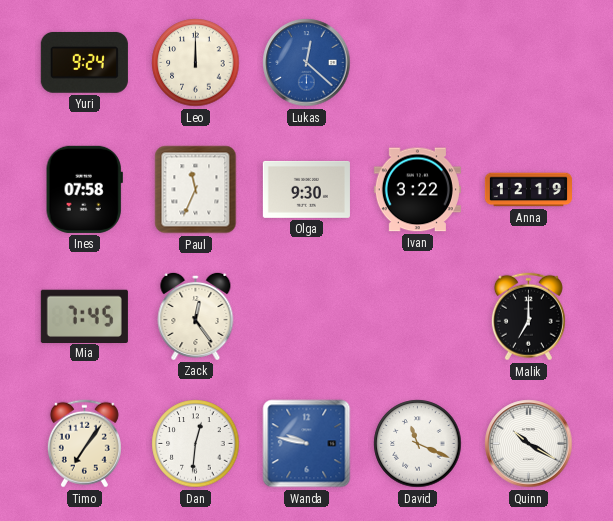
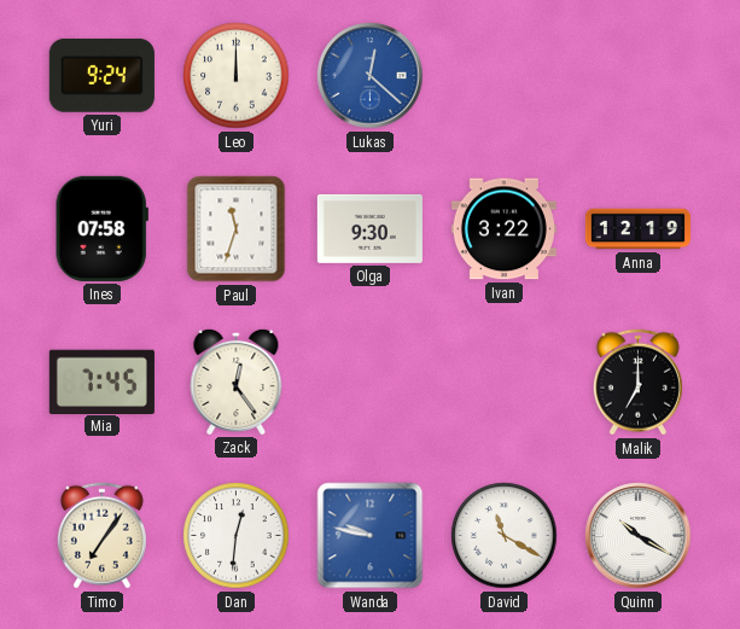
Paul: 11:34 -> 11:33 (237, 229)
David: 11:19 -> 11:20 (505, 536)
